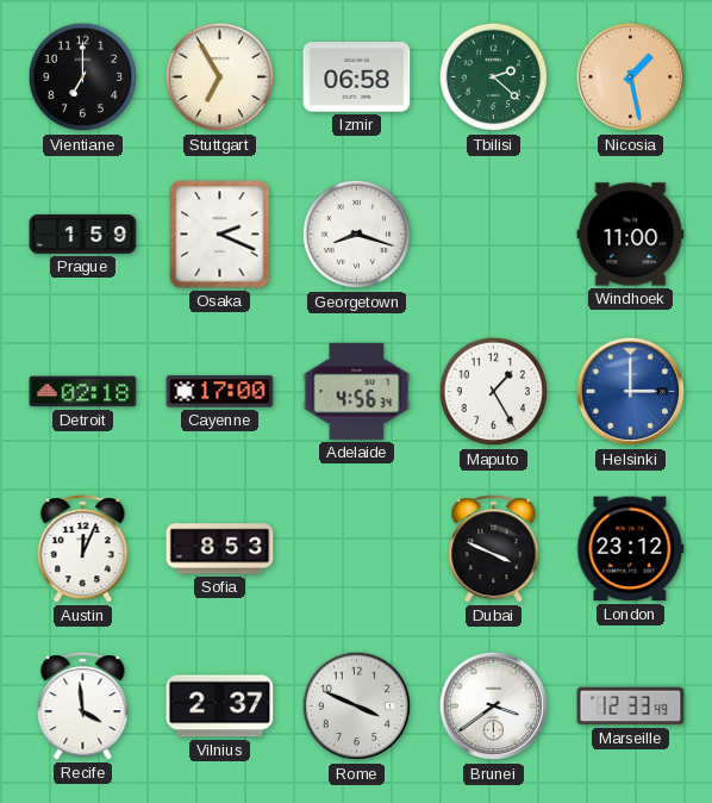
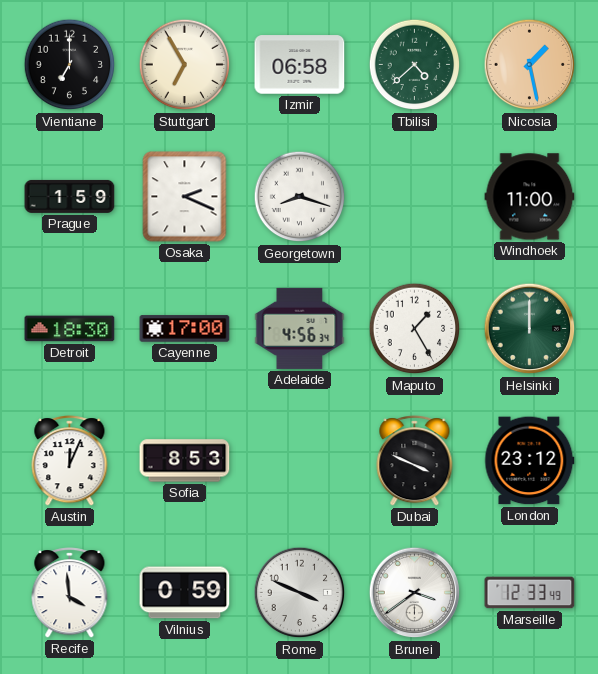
Tbilisi: 2:22 -> 4:38 (415, 65)
Detroit: 02:18 -> 18:30 (70, 329)
Helsinki: 3:00 -> 12:00 (530, 329)
Helsinki dial: blue -> green (530, 329)
Vilnius: 2:37 -> 0:59 (185, 593)
